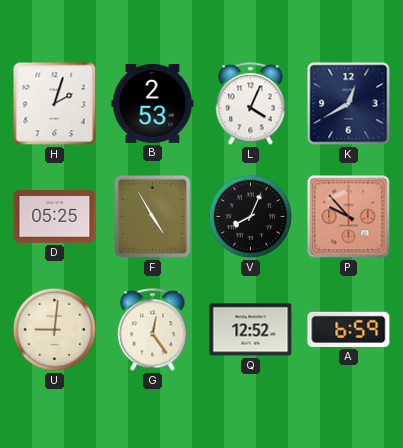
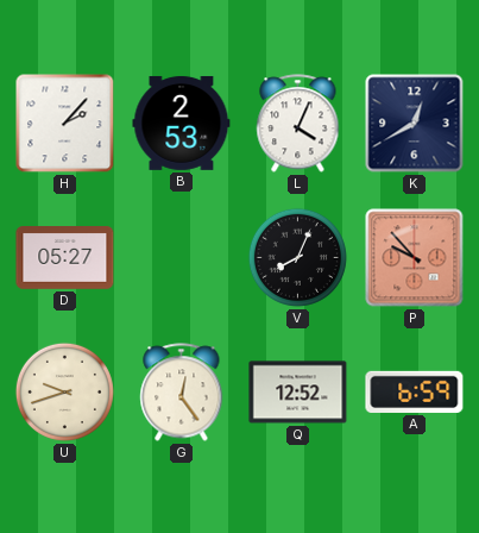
H: 2:03 -> 2:07 (65, 124)
D: 05:25 -> 05:27 (65, 258)
F: 4:55 -> none (152, 216)
U: 9:01 -> 9:42 (64, 391)
